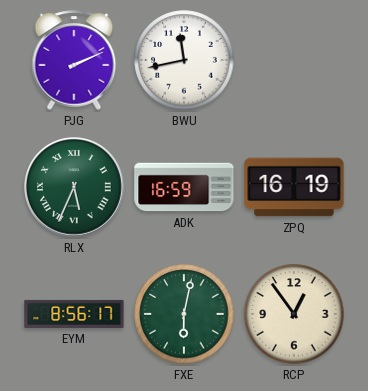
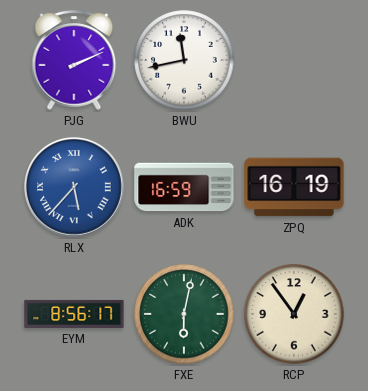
RLX: 5:34 -> 5:37 (75, 188)
RLX dial: green -> blue (75, 188)
